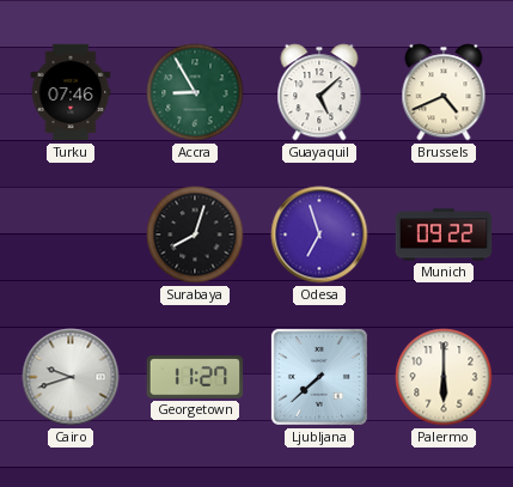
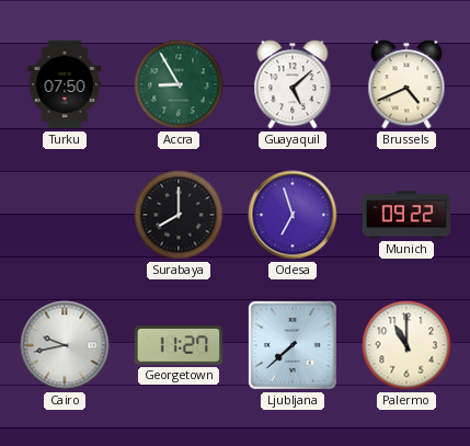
Turku: 07:46 -> 07:50 (65, 84)
Surabaya: 8:03 -> 8:00 (179, 215)
Cairo: 9:42 -> 9:43 (65, 345)
Palermo: 6:00 -> 11:00 (406, 345)
